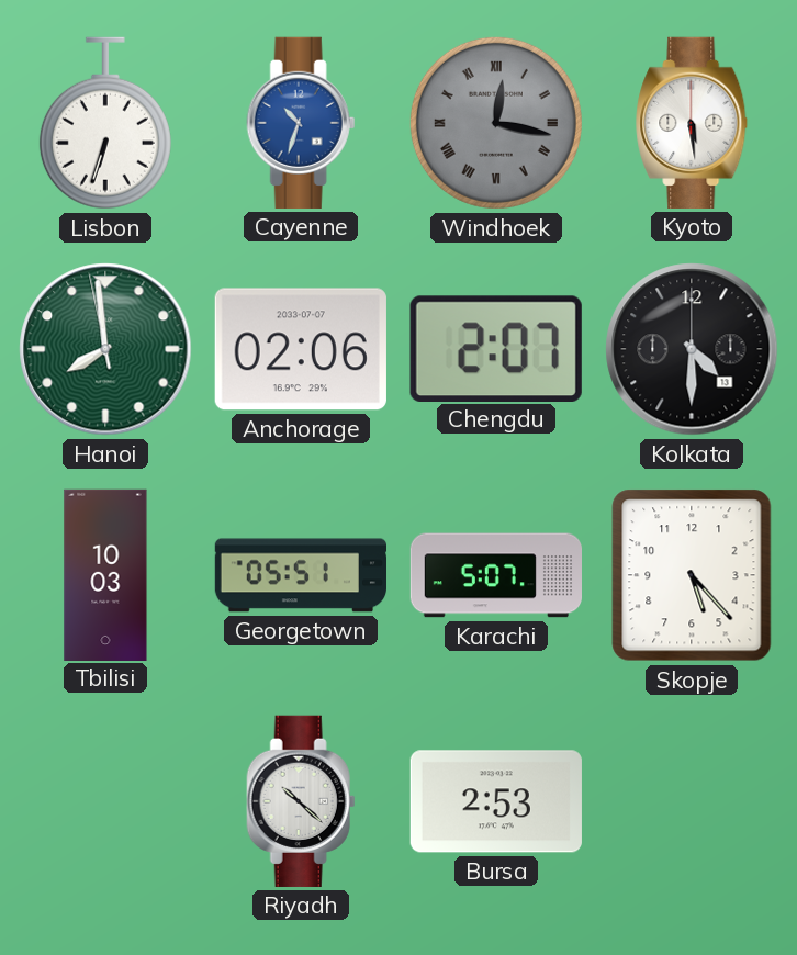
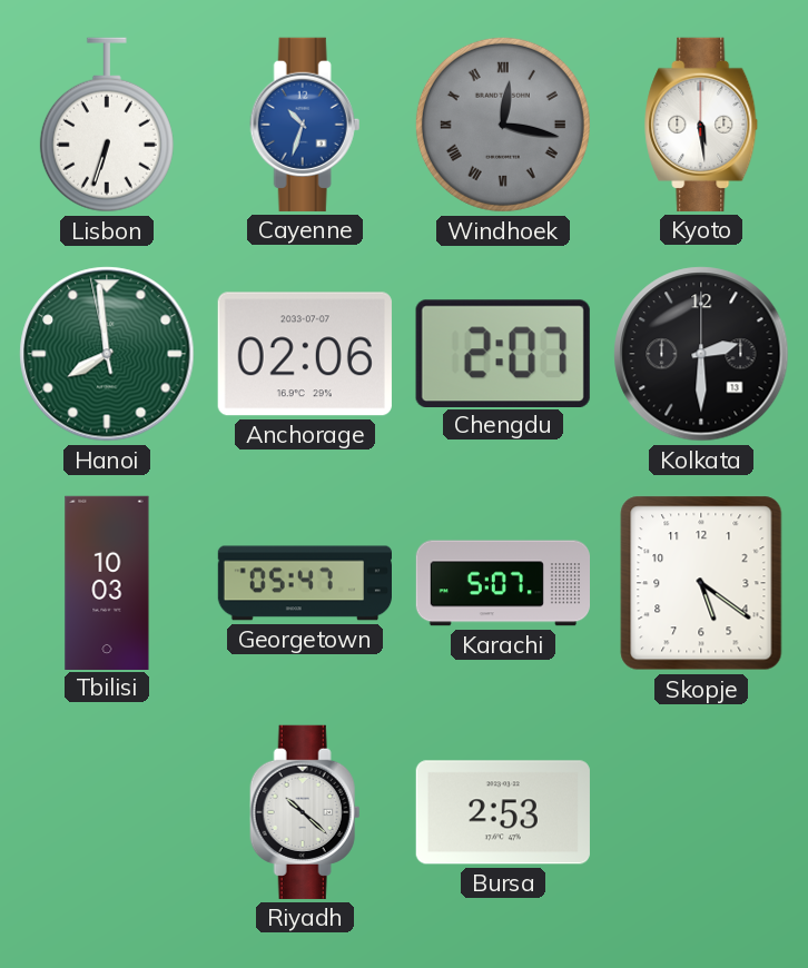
Kolkata: 4:30 -> 2:30 (701, 354)
Georgetown: 05:51 -> 05:47 (304, 583)
Skopje: 5:23 -> 5:21 (701, 583)
